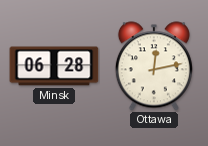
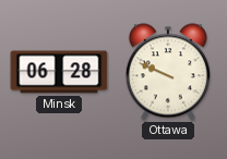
Ottawa: 12:13 -> 9:49 (168, 72)
